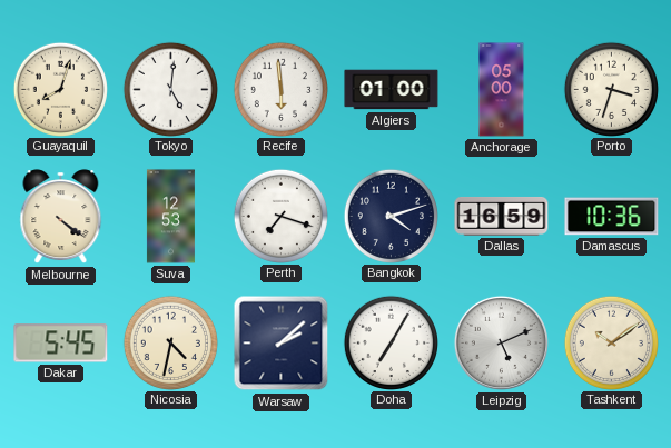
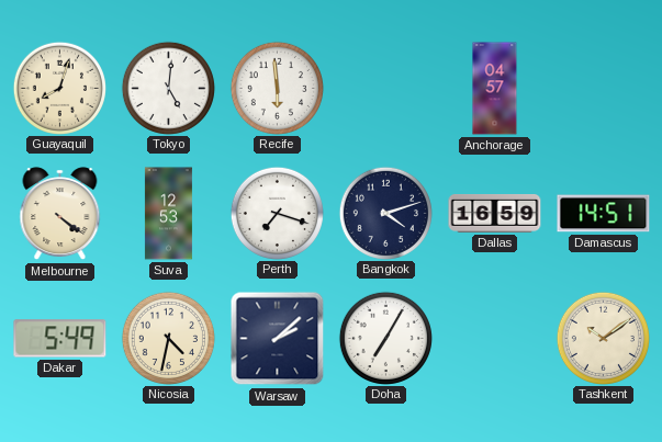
Algiers: 01:00 -> none (392, 90)
Anchorage: 05:00 -> 04:57 (495, 89)
Porto: 3:33 -> none (611, 89)
Damascus: 10:36 -> 14:51 (604, 214)
Dakar: 5:45 -> 5:49 (60, 339)
Leipzig: 5:11 -> none (501, 342)
